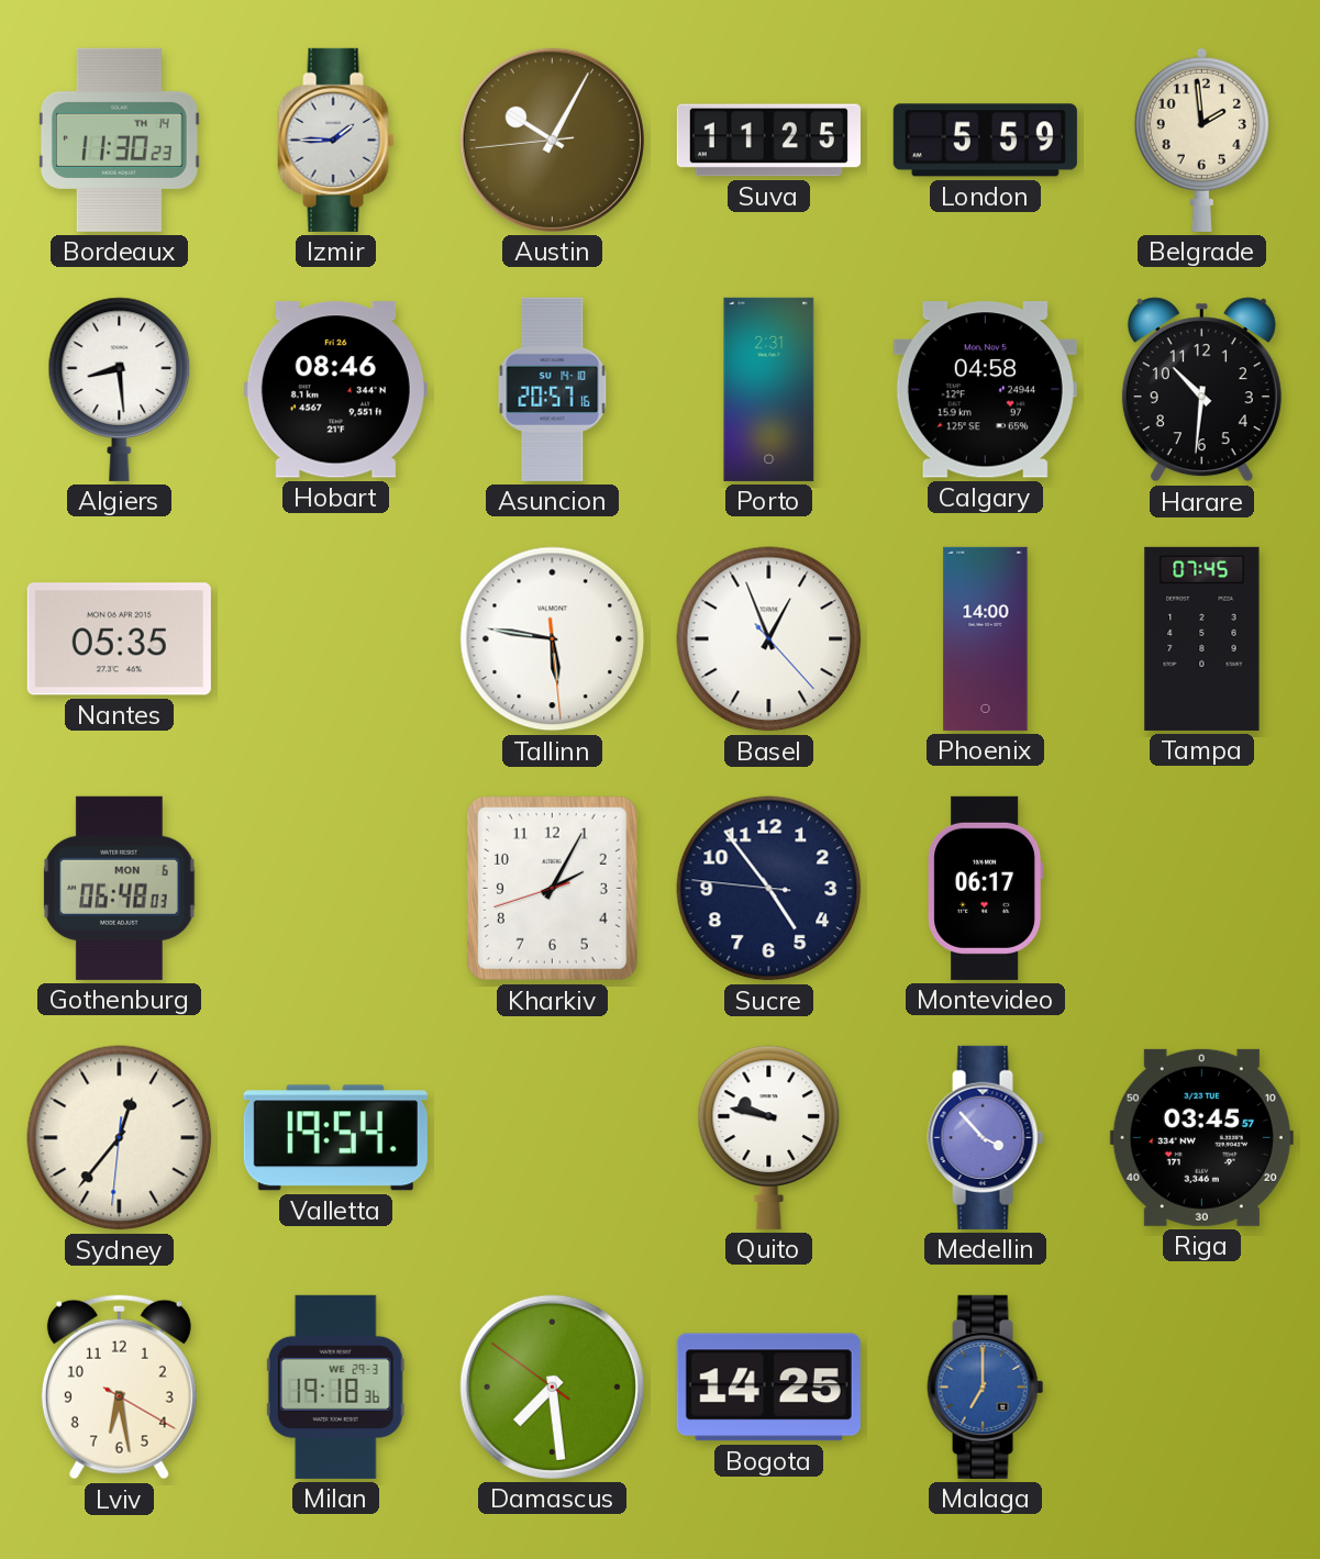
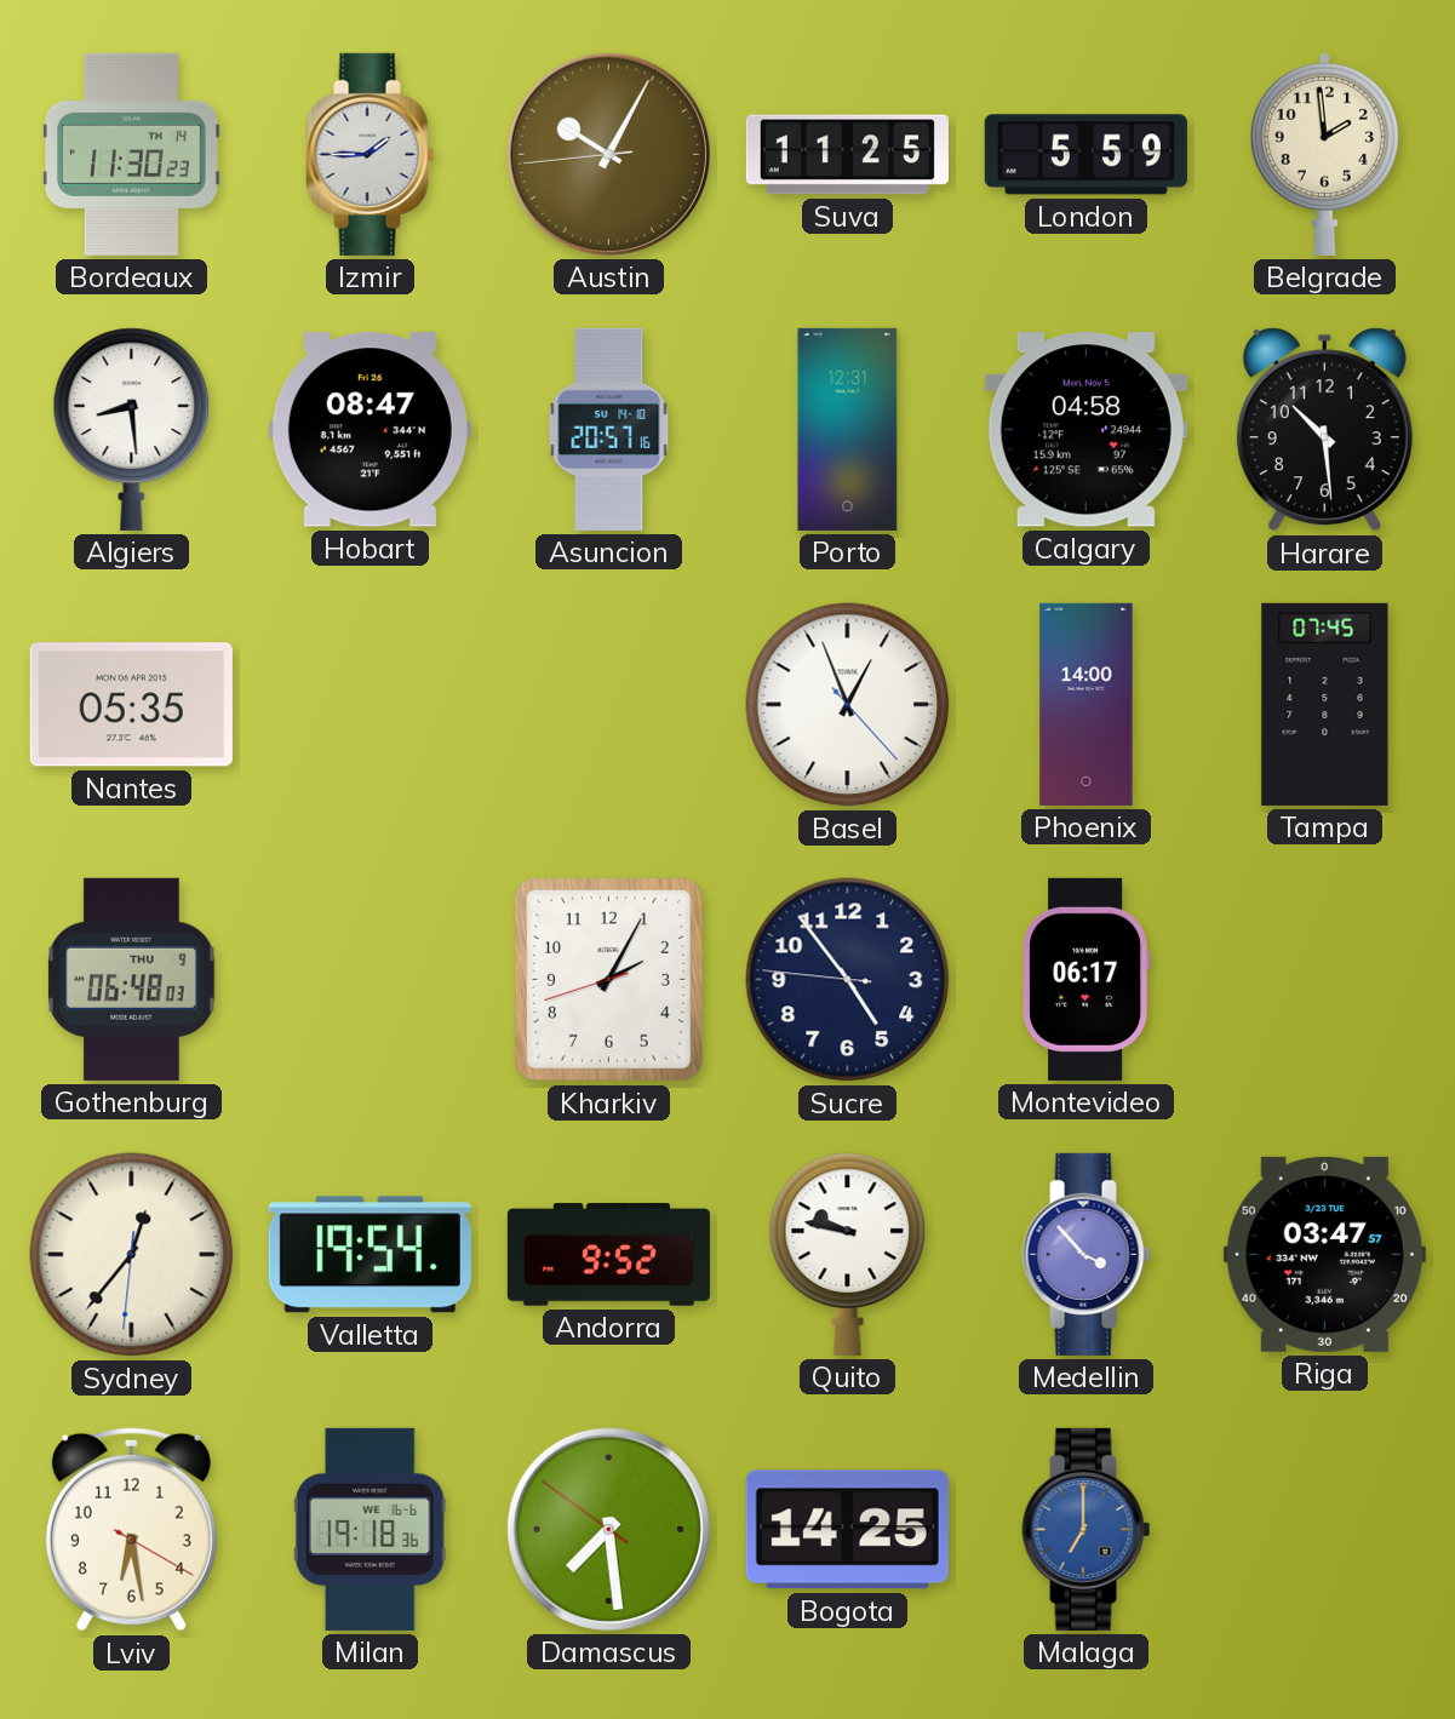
Hobart: 08:46 -> 08:47 (370, 430)
Porto: 2:31 -> 12:31 (848, 429)
Harare: 10:31 -> 10:29 (1324, 430)
Tallinn: 5:46 -> none (553, 639)
Gothenburg date: MON 6 -> THU 9 (132, 979)
Andorra: none -> 9:52 (608, 1255)
Riga: 03:45 -> 03:47 (1324, 1254)
Milan date: WE 29-3 -> WE 16-6 (370, 1529)
